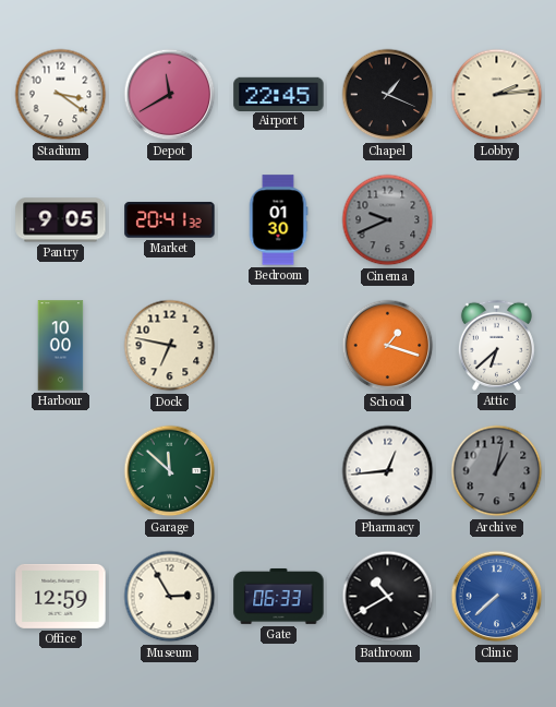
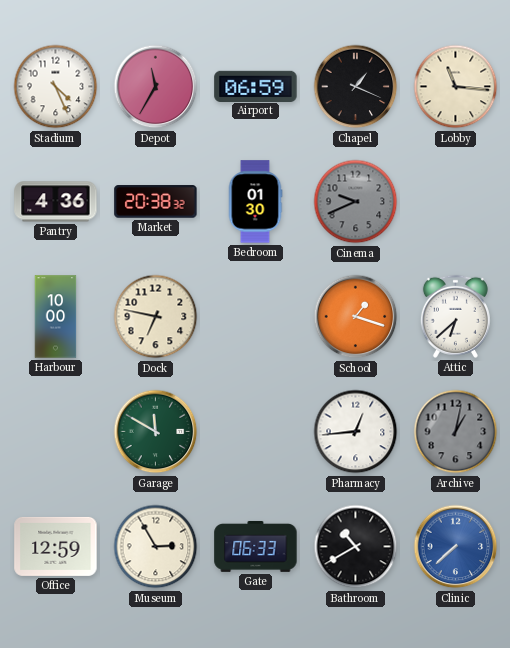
Stadium: 3:21 -> 4:26 (56, 87)
Depot: 11:40 -> 11:35 (156, 87)
Airport: 22:45 -> 06:59 (256, 86)
Lobby: 2:14 -> 11:16 (456, 87)
Pantry: 9:05 -> 4:36 (56, 202)
Market: 20:41 -> 20:38 (156, 202)
Garage: 11:52 -> 11:50 (156, 432)
